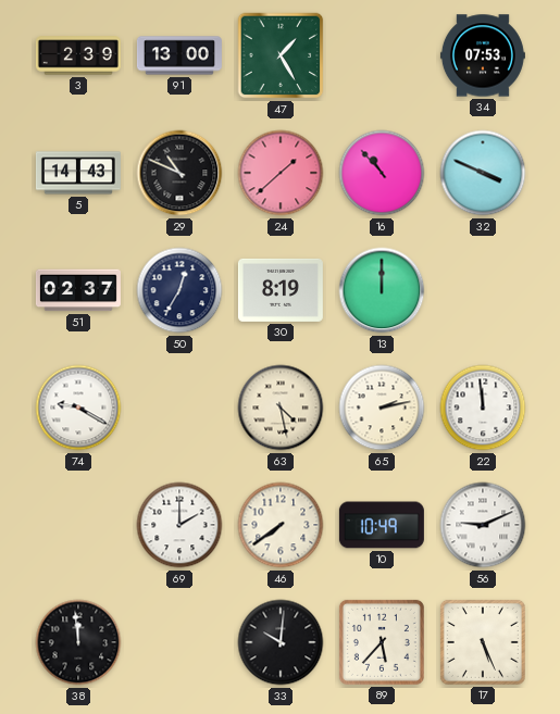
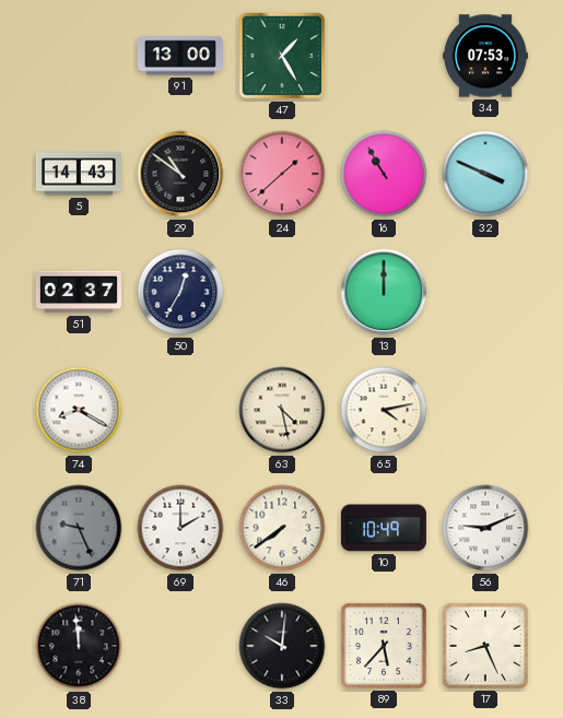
3: 2:39 -> none (78, 55)
29: 10:49 -> 10:51 (180, 174)
16: 10:53 -> 10:55 (384, 174)
30: 8:19 -> none (281, 290)
74: 9:20 -> 8:20 (79, 410)
65: 2:13 -> 4:13 (384, 410)
22: 11:59 -> none (483, 408)
71: none -> 9:26 (79, 528)
17: 5:26 -> 8:26 (485, 646)
